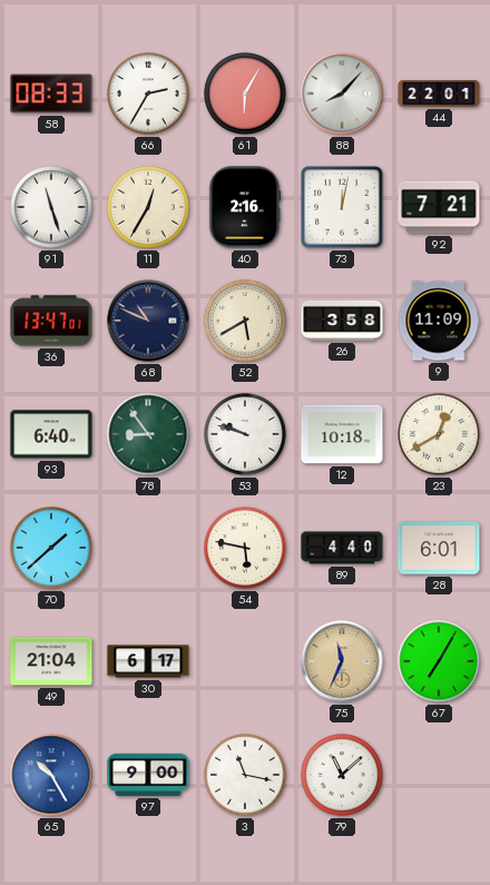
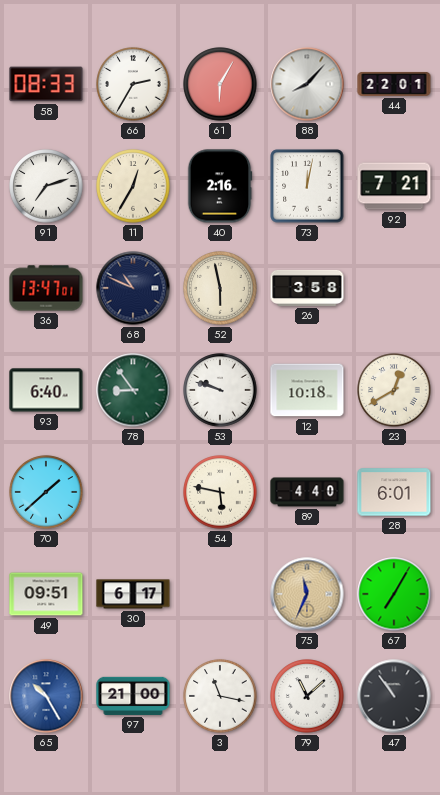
91: 11:27 -> 7:12 (46, 186)
52: 5:40 -> 5:58 (220, 288)
9: 11:09 -> none (439, 321)
49: 21:04 -> 09:51 (46, 594)
97: 9:00 -> 21:00 (133, 696)
47: none -> 10:54 (394, 696)
